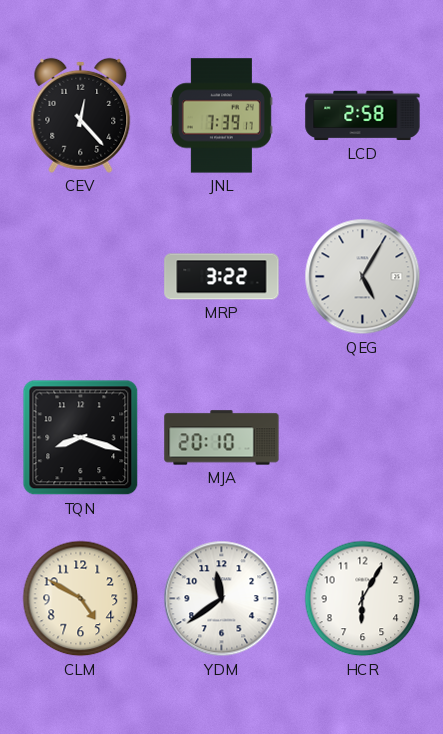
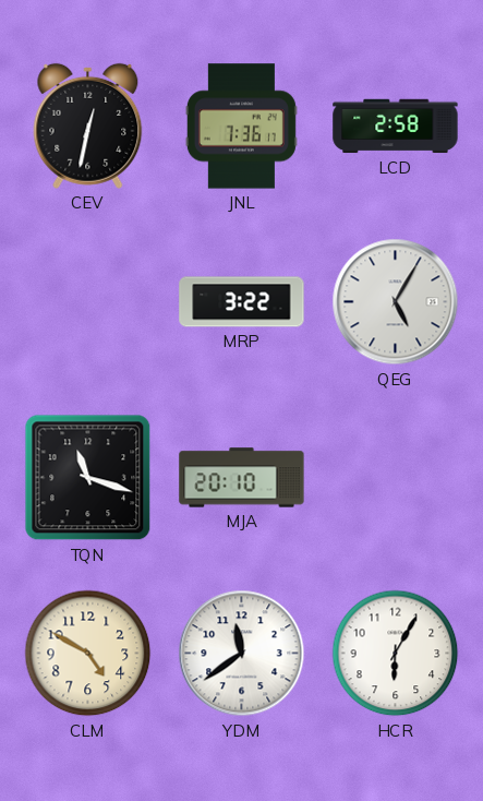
CEV: 12:23 -> 12:32 (88, 125)
JNL: 7:39 -> 7:36 (241, 127)
TQN: 8:18 -> 11:18 (88, 478)
